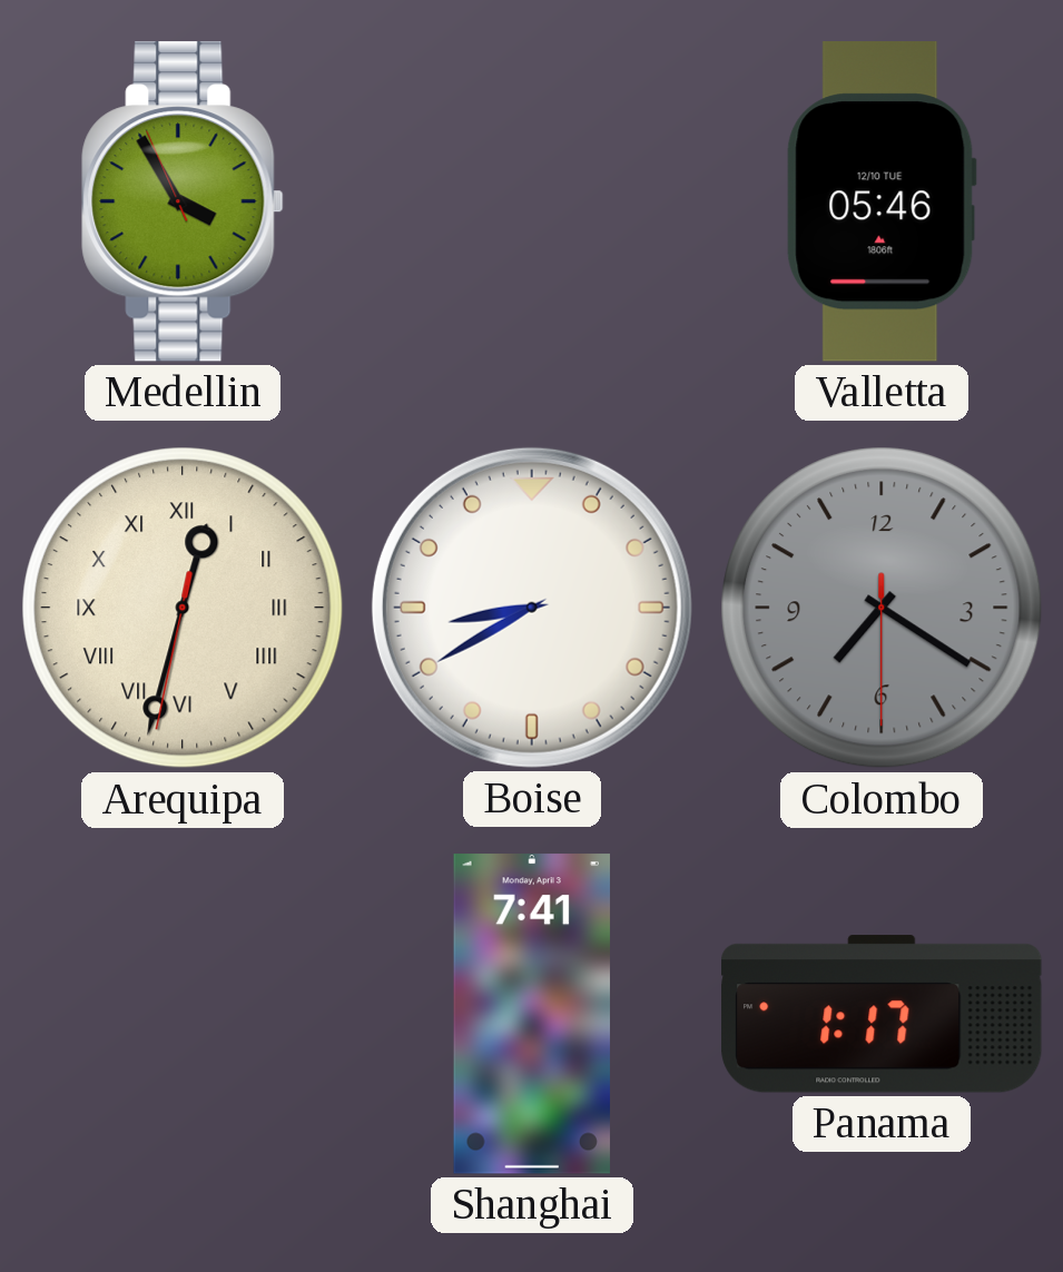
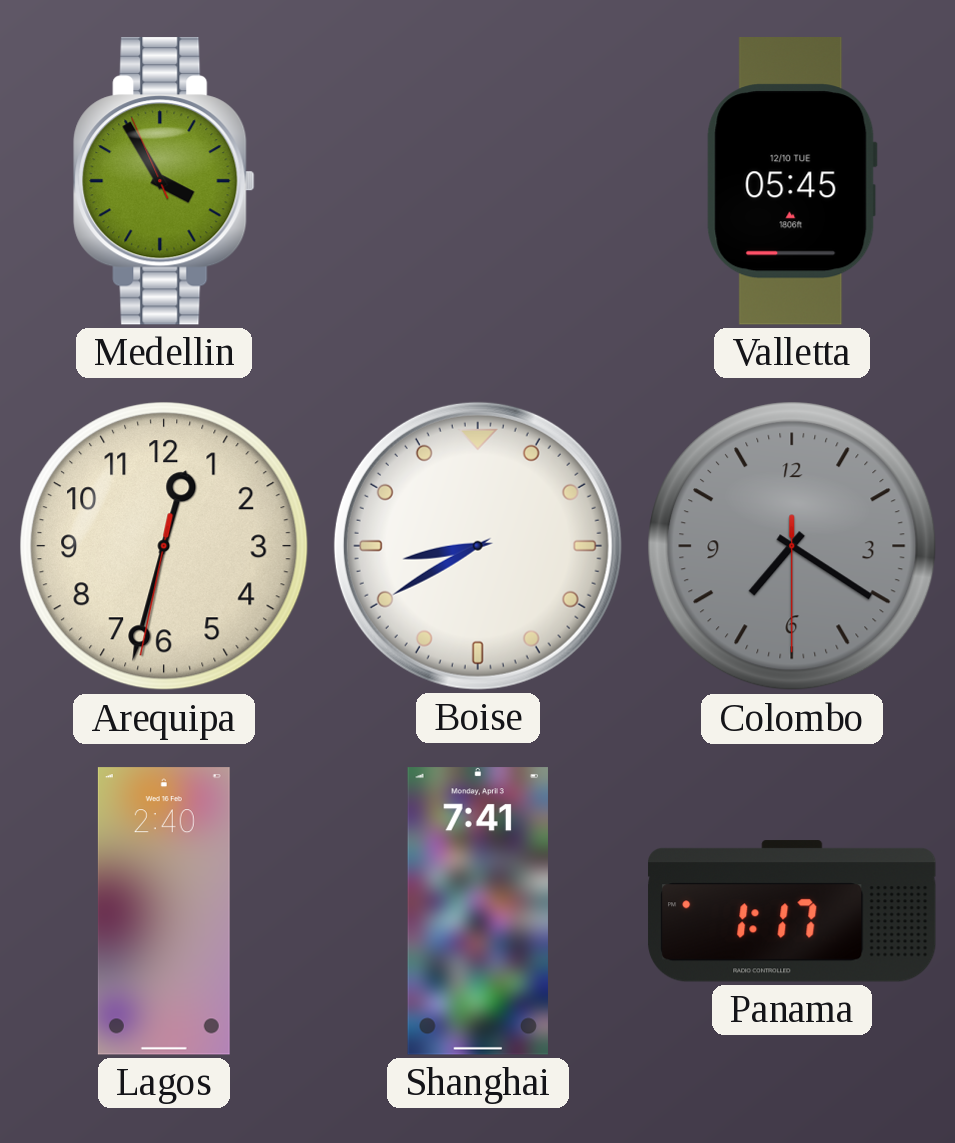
Valletta: 05:46 -> 05:45 (792, 182)
Arequipa numerals: Roman -> Arabic (164, 546)
Lagos: none -> 2:40 (164, 911)
